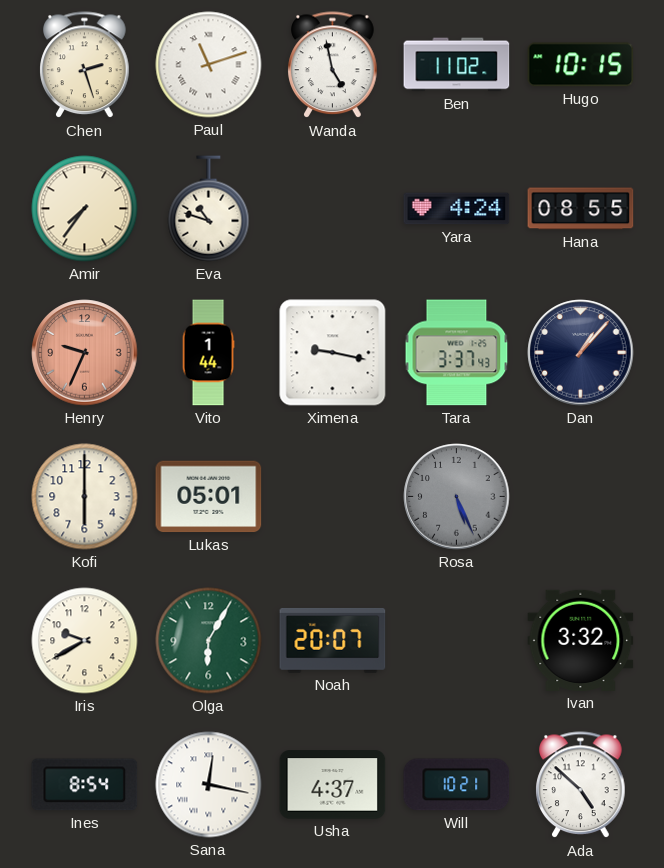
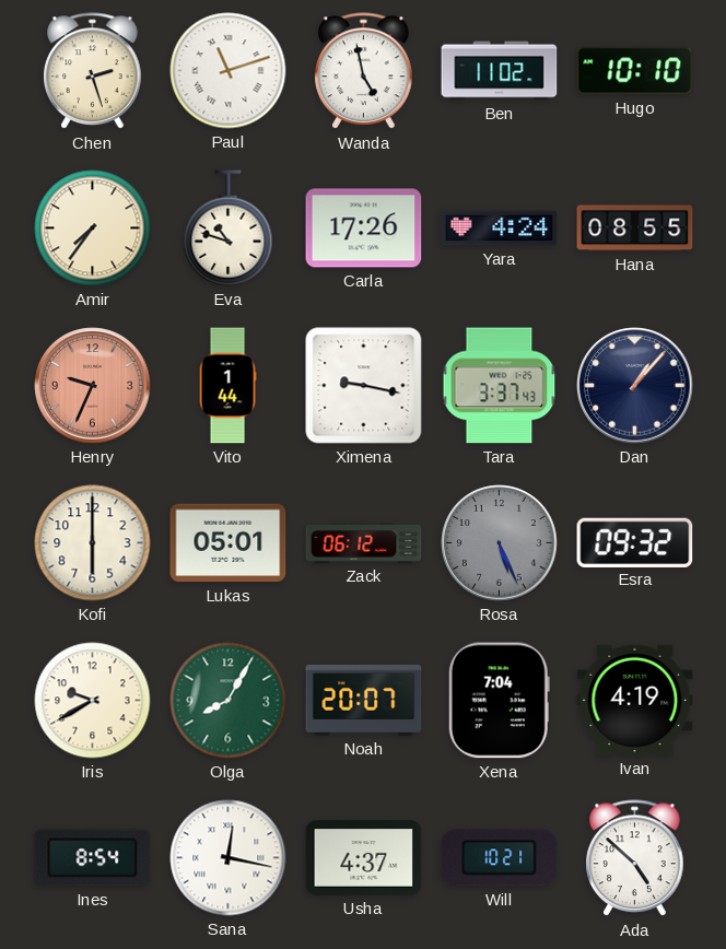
Hugo: 10:15 -> 10:10 (635, 71)
Carla: none -> 17:26 (364, 229)
Zack: none -> 06:12 (364, 543)
Esra: none -> 09:32 (635, 542)
Olga: 6:05 -> 8:05 (229, 701)
Xena: none -> 7:04 (499, 701)
Ivan: 3:32 -> 4:19 (635, 700)
